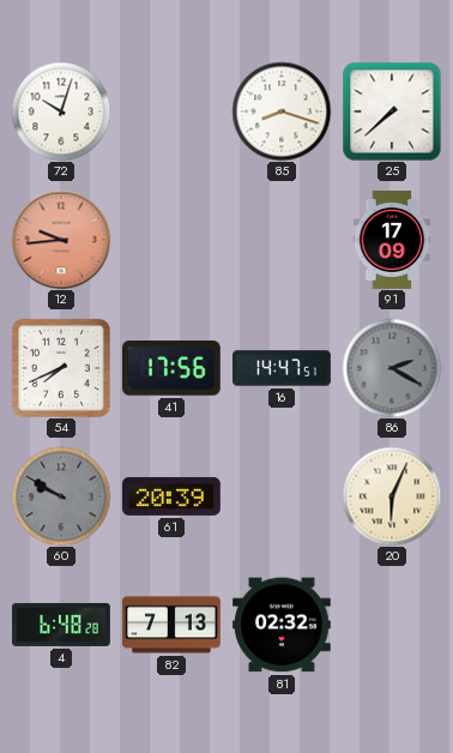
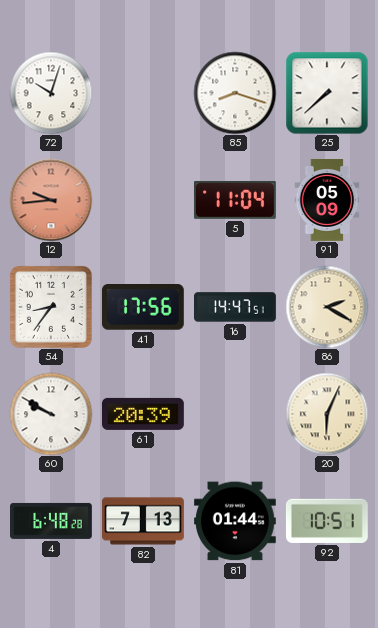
5: none -> 11:04 (235, 200)
91: 17:09 -> 05:09 (327, 201)
54: 7:41 -> 8:36 (51, 307)
86 dial: grey -> cream (327, 307)
60 dial: grey -> white (51, 414)
81: 02:32 -> 01:44 (236, 521)
92: none -> 10:51 (327, 521)
